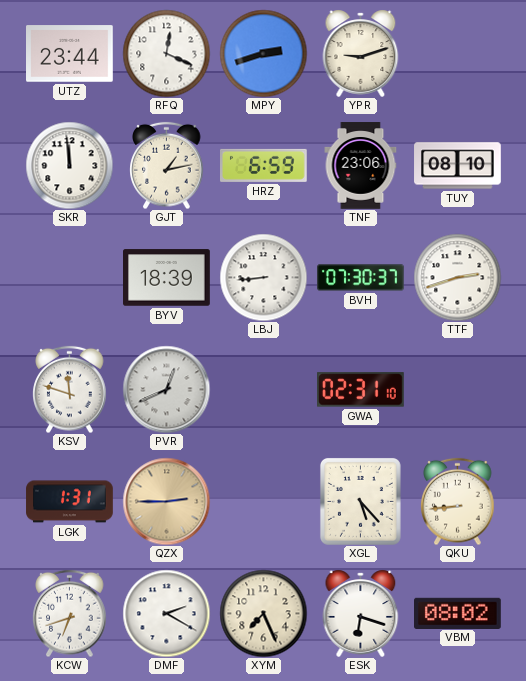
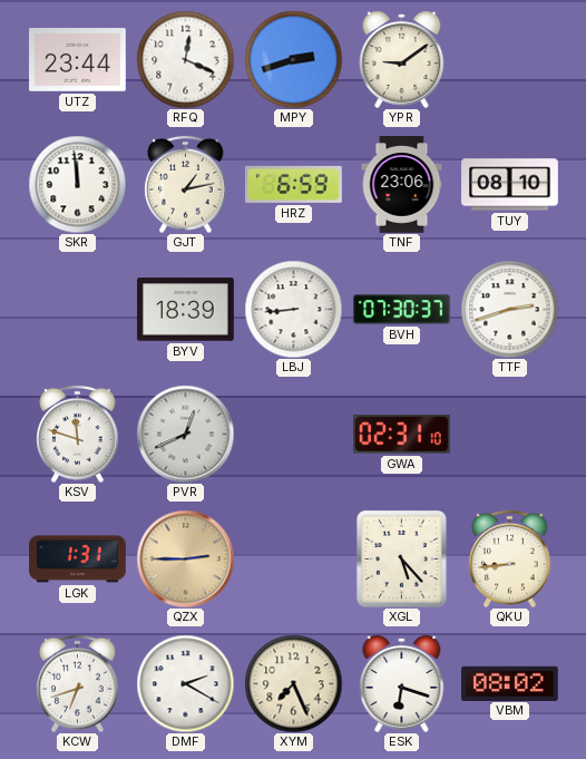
YPR: 9:12 -> 9:09 (402, 59)
